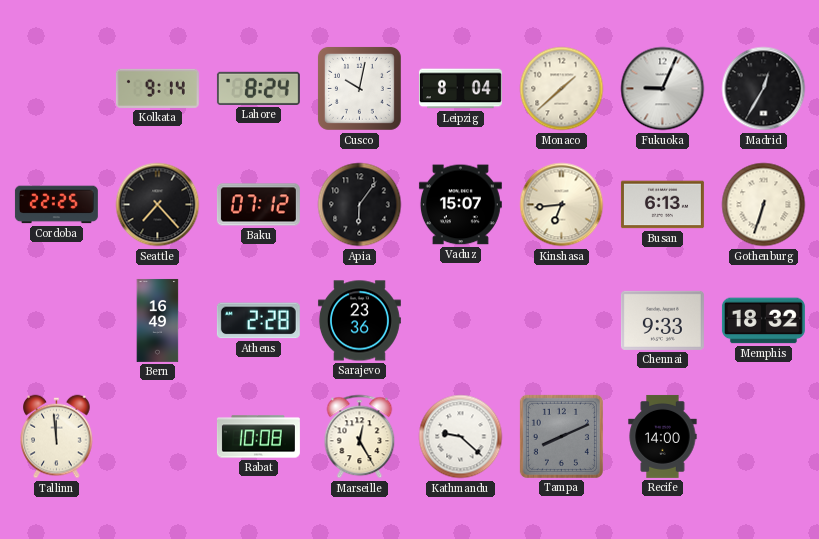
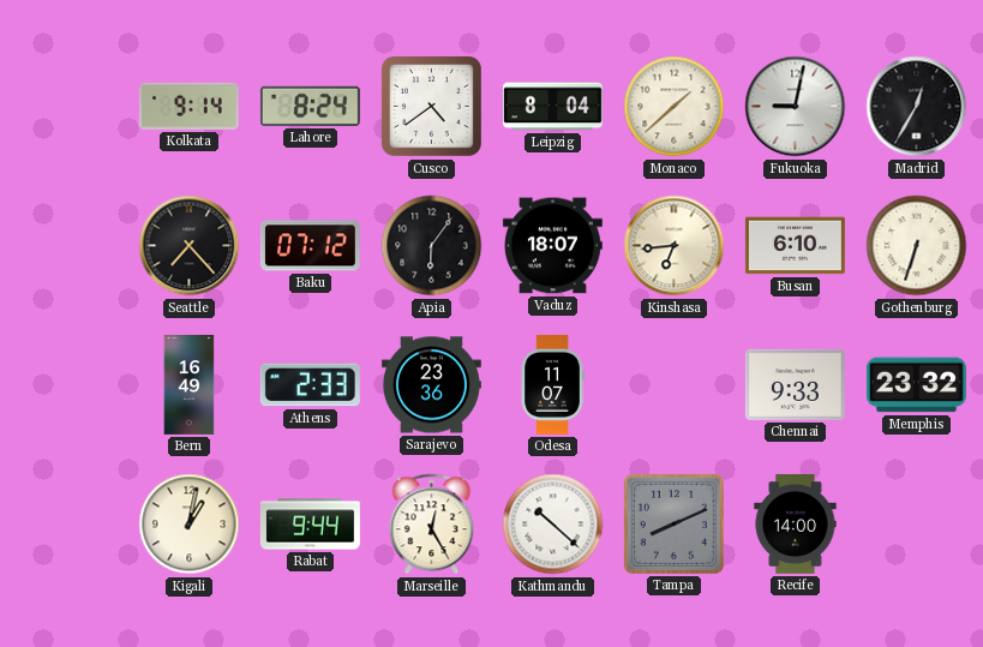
Cusco: 10:02 -> 4:39 (431, 106)
Fukuoka: 9:04 -> 9:02 (796, 107)
Cordoba: 22:25 -> none (56, 205)
Vaduz: 15:07 -> 18:07 (552, 246)
Busan: 6:13 -> 6:10 (795, 246)
Athens: 2:28 -> 2:33 (310, 385)
Odesa: none -> 11:07 (552, 384)
Memphis: 18:32 -> 23:32 (916, 385)
Tallinn: 11:59 -> none (57, 437)
Kigali: none -> 1:02 (190, 525)
Rabat: 10:08 -> 9:44 (310, 525)
Kathmandu: 9:22 -> 10:22 (553, 525)
